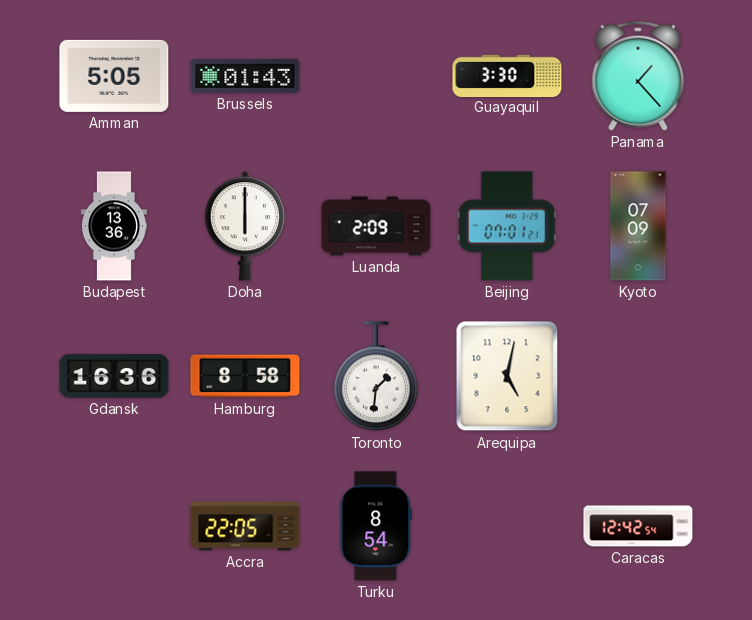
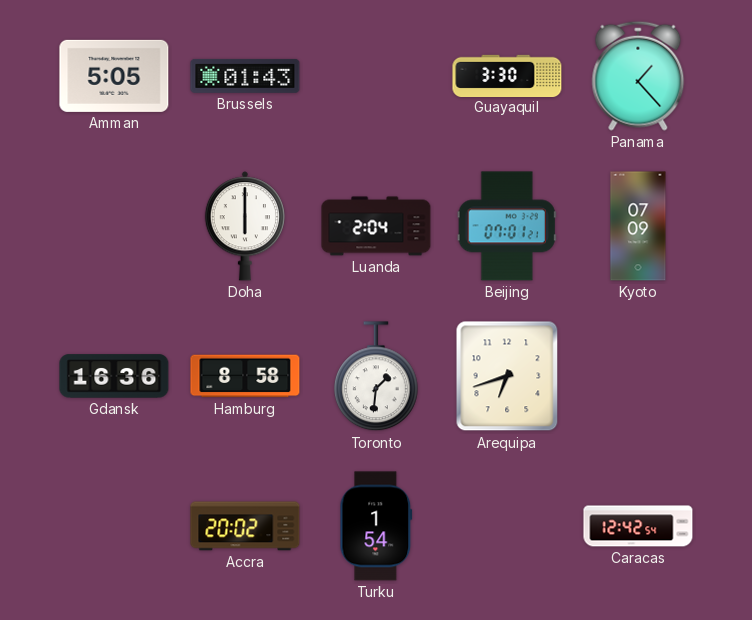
Budapest: 13:36 -> none (114, 226)
Luanda: 2:09 -> 2:04 (376, 226)
Arequipa: 5:02 -> 6:42 (507, 376)
Accra: 22:05 -> 20:02 (245, 526)
Turku: 8:54 -> 1:54 (376, 526)
